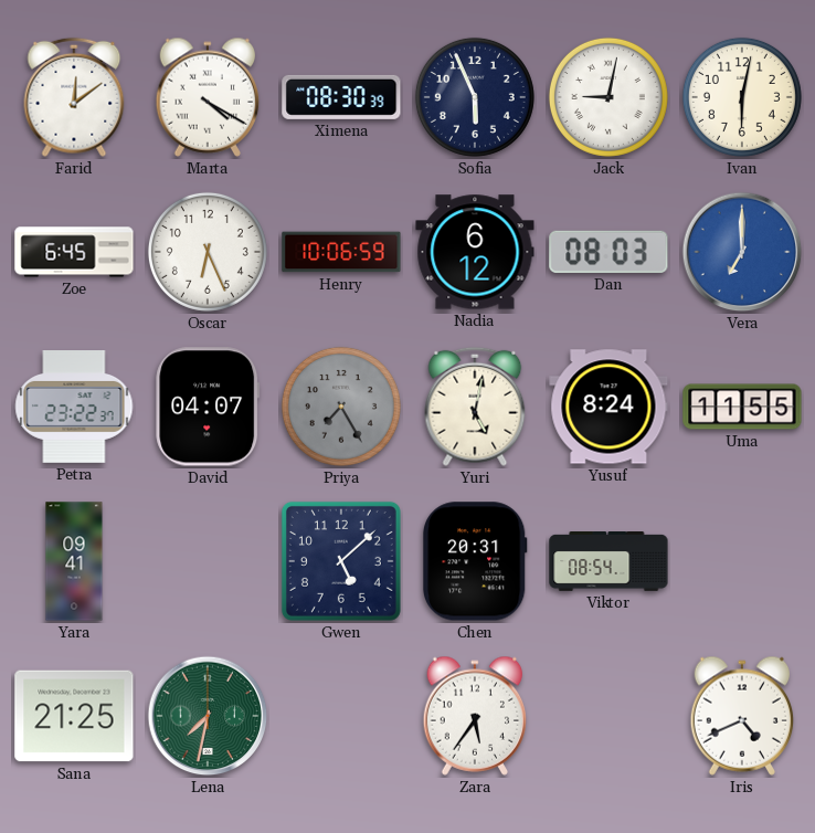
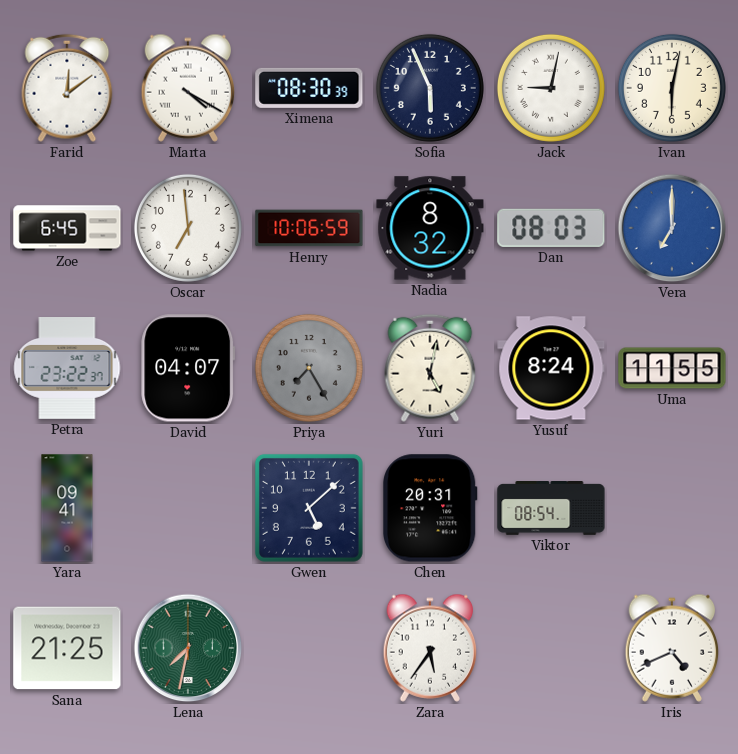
Oscar: 6:26 -> 6:59 (188, 228)
Nadia: 6:12 -> 8:32 (430, 228)
